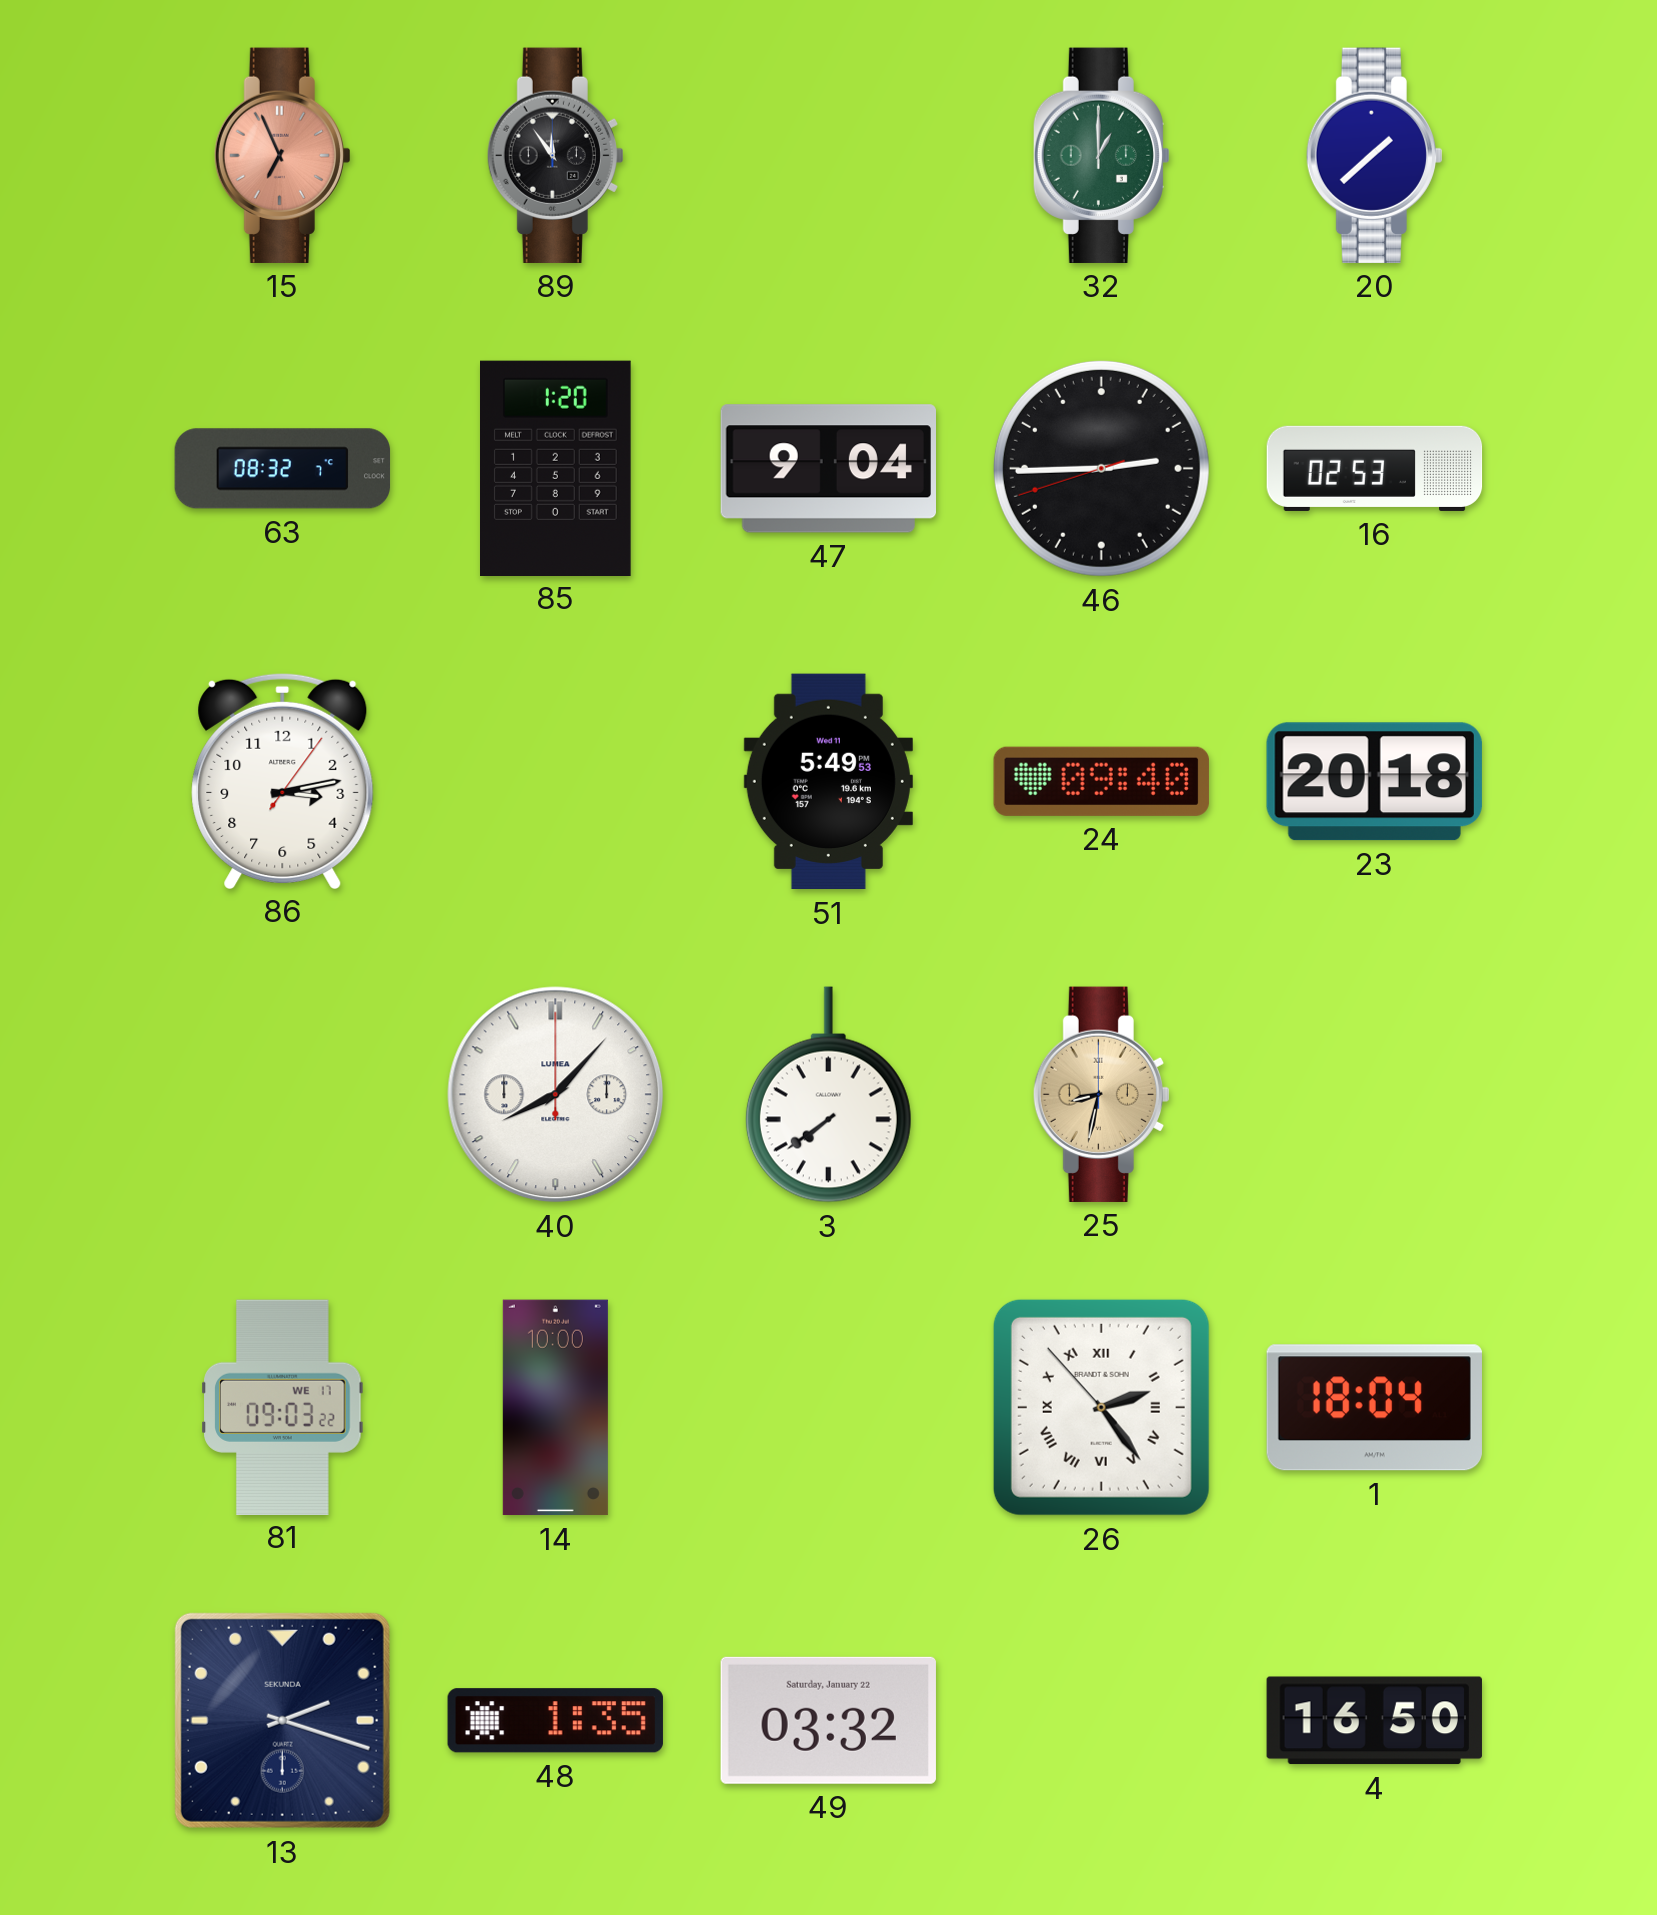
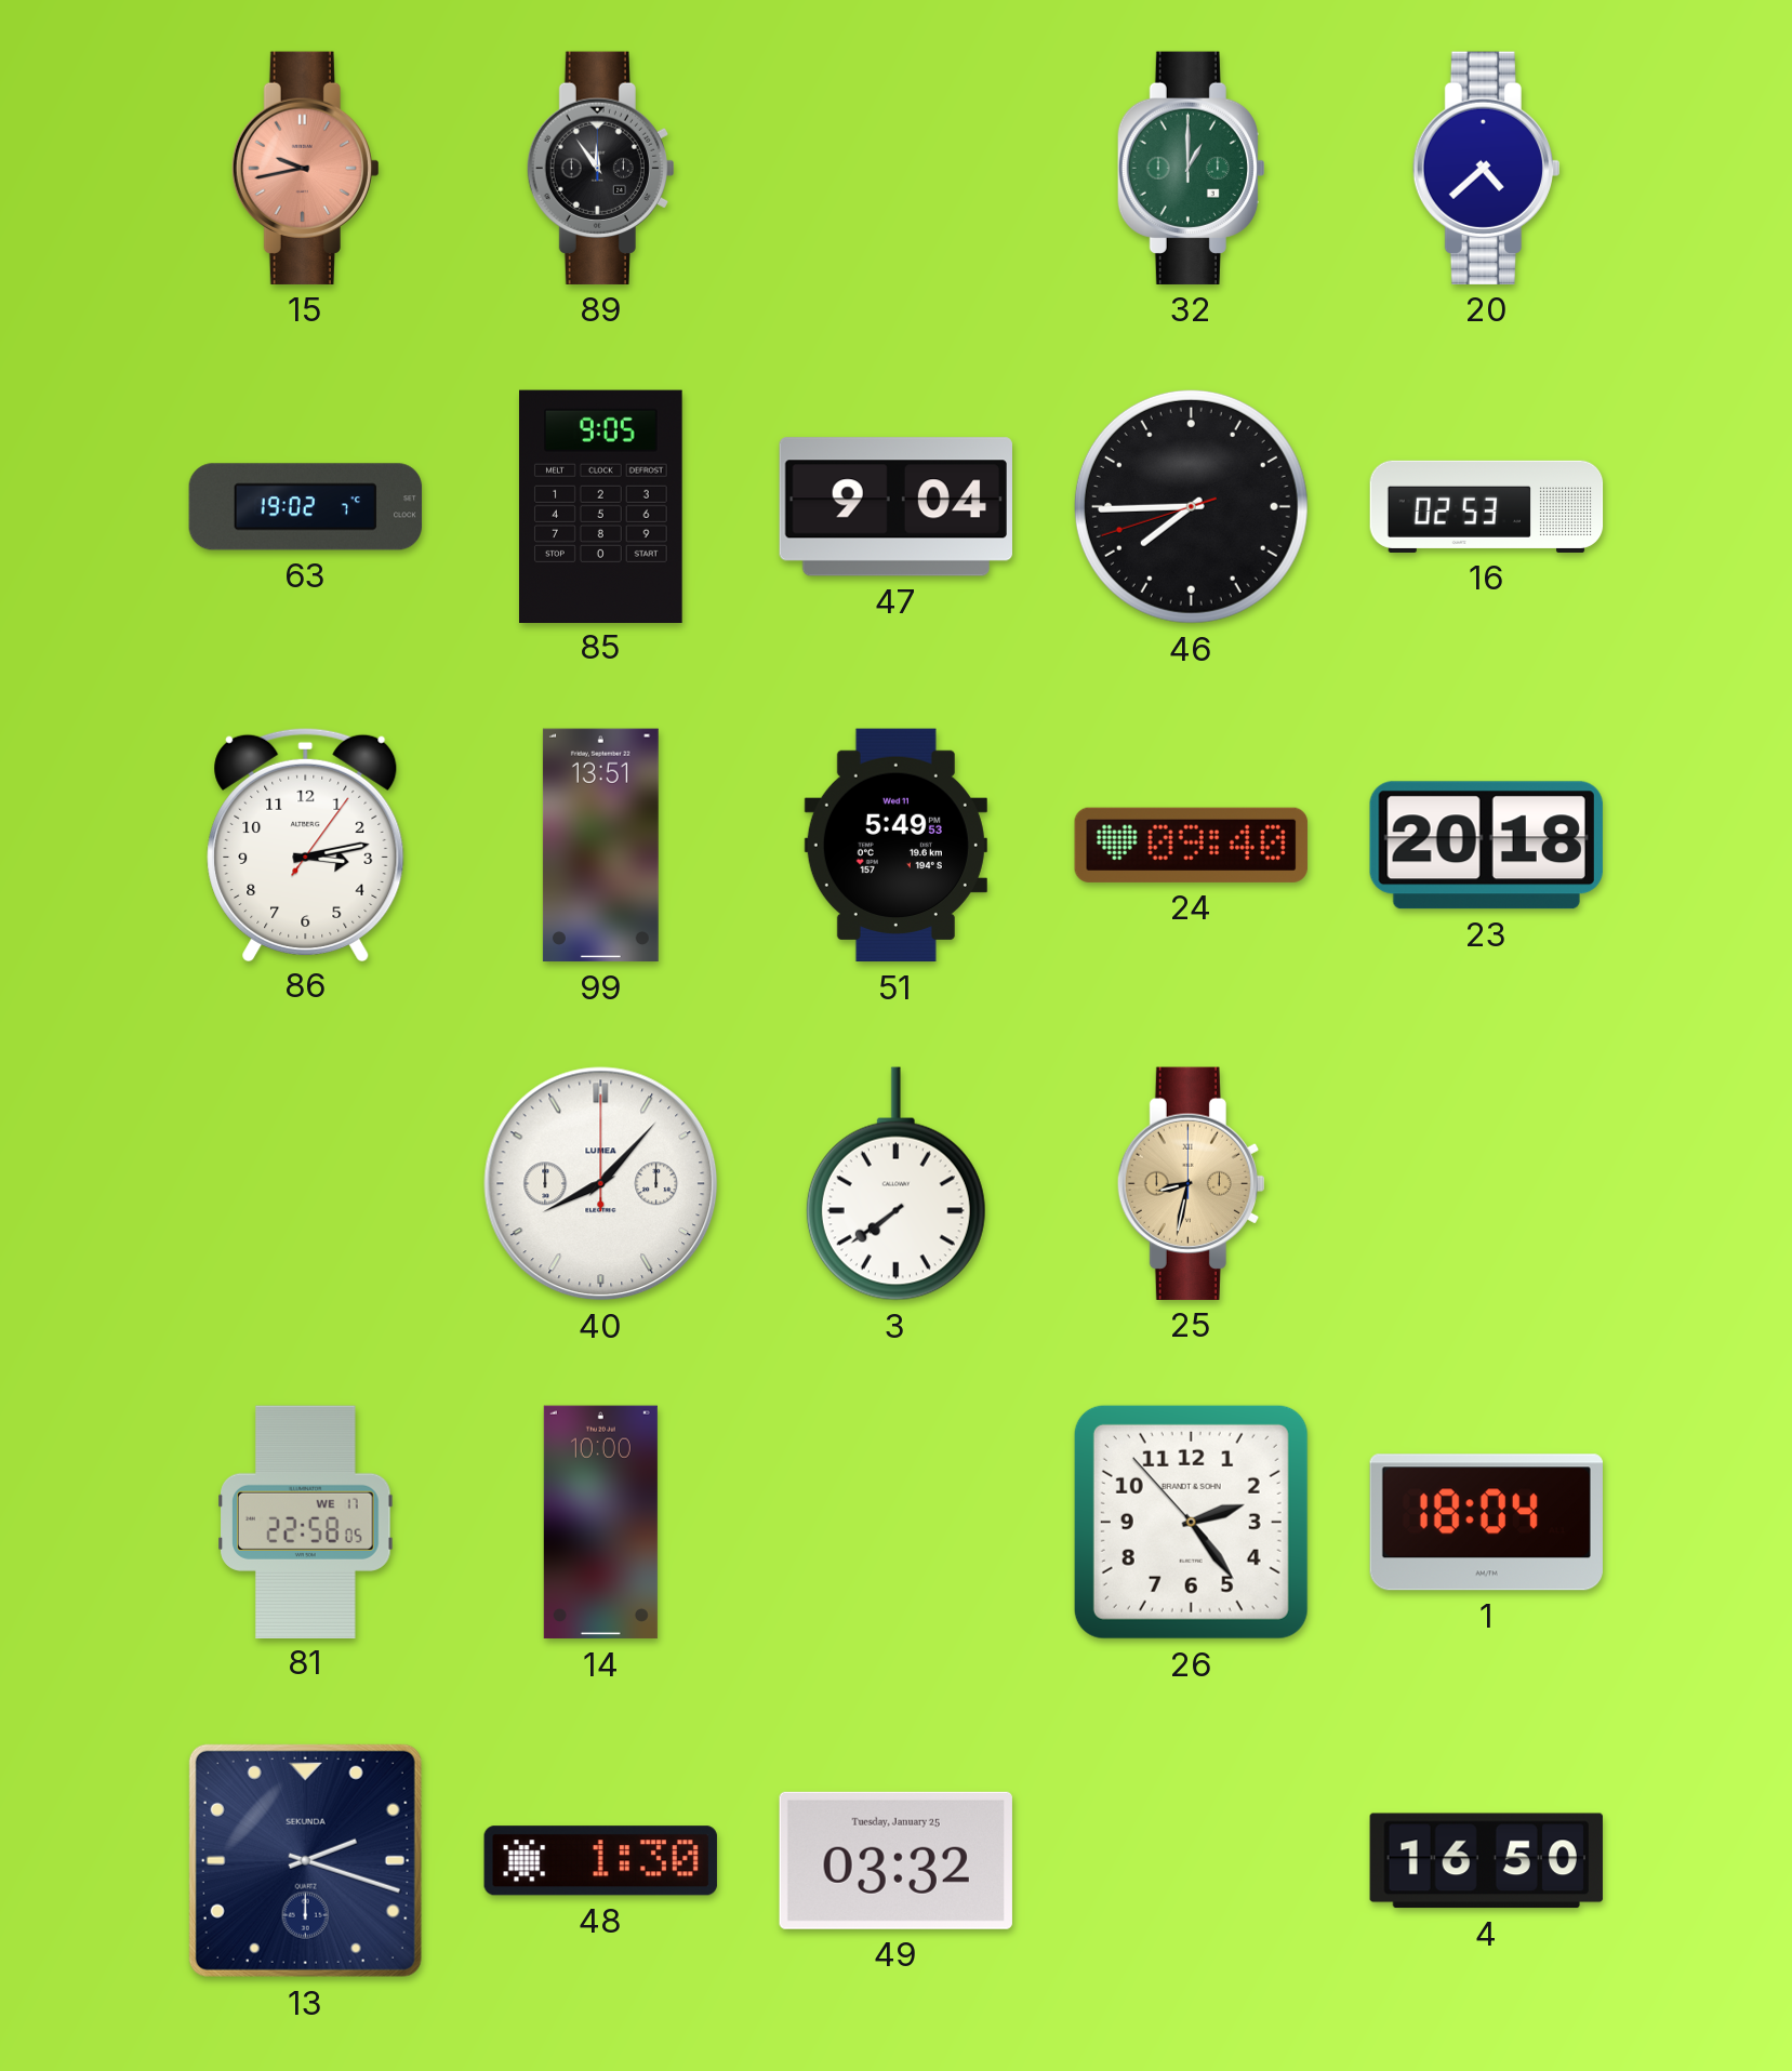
15: 6:56 -> 9:43 (305, 168)
20: 1:38 -> 4:38 (1486, 168)
63: 08:32 -> 19:02 (306, 507)
85: 1:20 -> 9:05 (601, 506)
46: 2:44 -> 7:44 (1191, 506)
99: none -> 13:51 (600, 846)
81: 09:03 -> 22:58 (306, 1522)
26 numerals: Roman -> Arabic (1191, 1522)
48: 1:35 -> 1:30 (600, 1861)
49 date: Saturday, January 22 -> Tuesday, January 25 (895, 1860)
